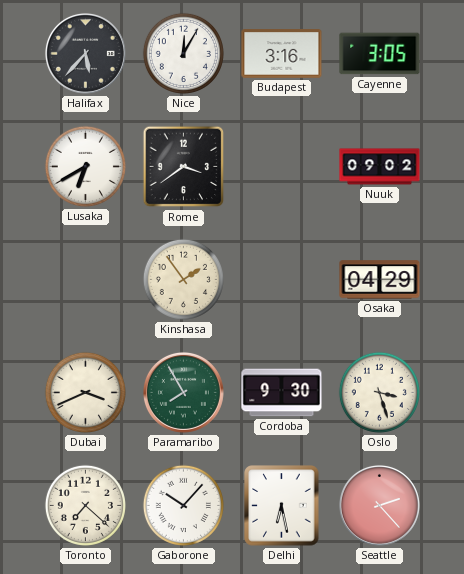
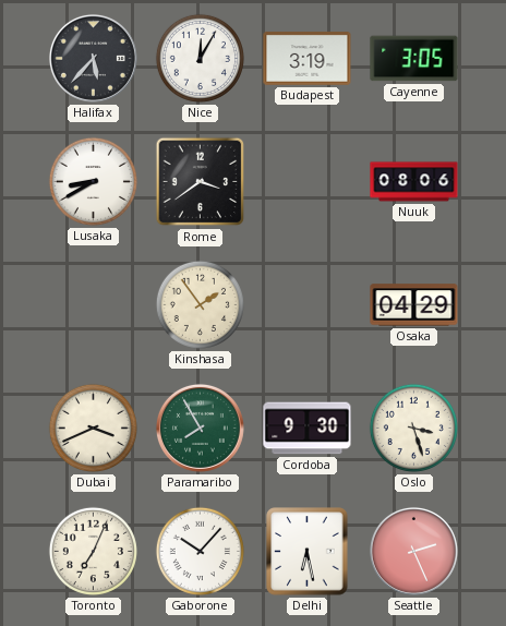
Budapest: 3:16 -> 3:19 (308, 59)
Lusaka: 6:40 -> 8:40 (93, 181)
Nuuk: 09:02 -> 08:06 (414, 182)
Toronto: 7:22 -> 7:04 (93, 551)
Seattle: 2:23 -> 2:26 (413, 551)
